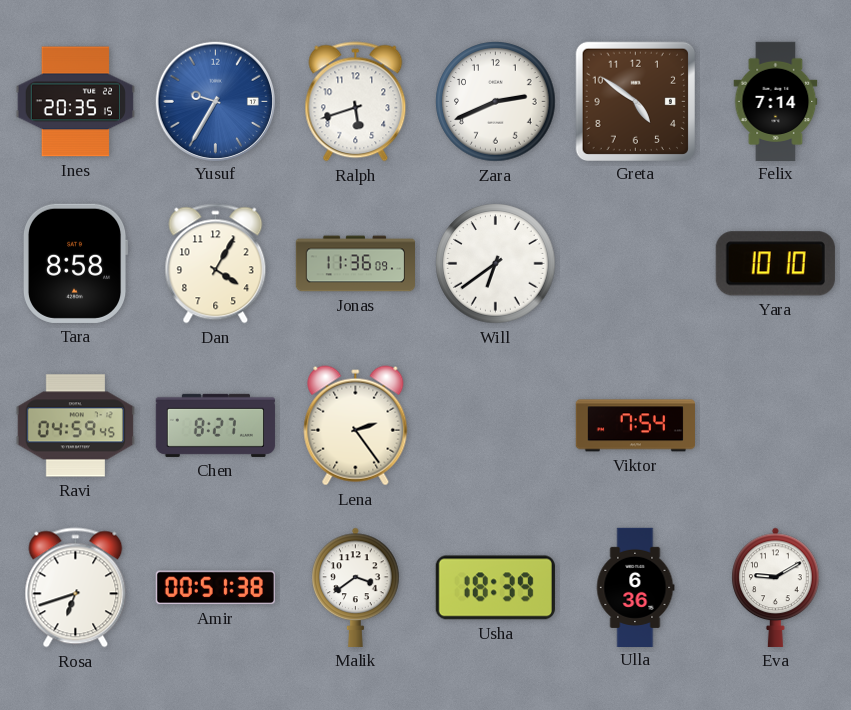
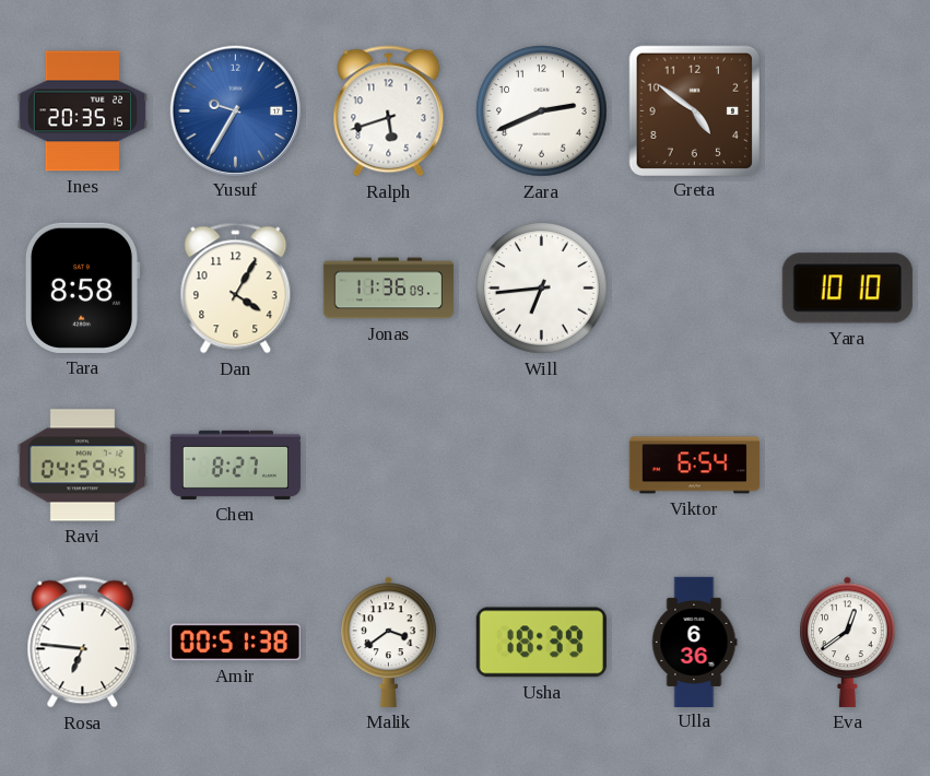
Felix: 7:14 -> none (776, 101)
Will: 6:39 -> 6:44 (542, 289)
Lena: 2:24 -> none (356, 426)
Viktor: 7:54 -> 6:54 (694, 466)
Rosa: 6:42 -> 6:46 (83, 643)
Eva: 9:10 -> 12:39 (848, 642)
